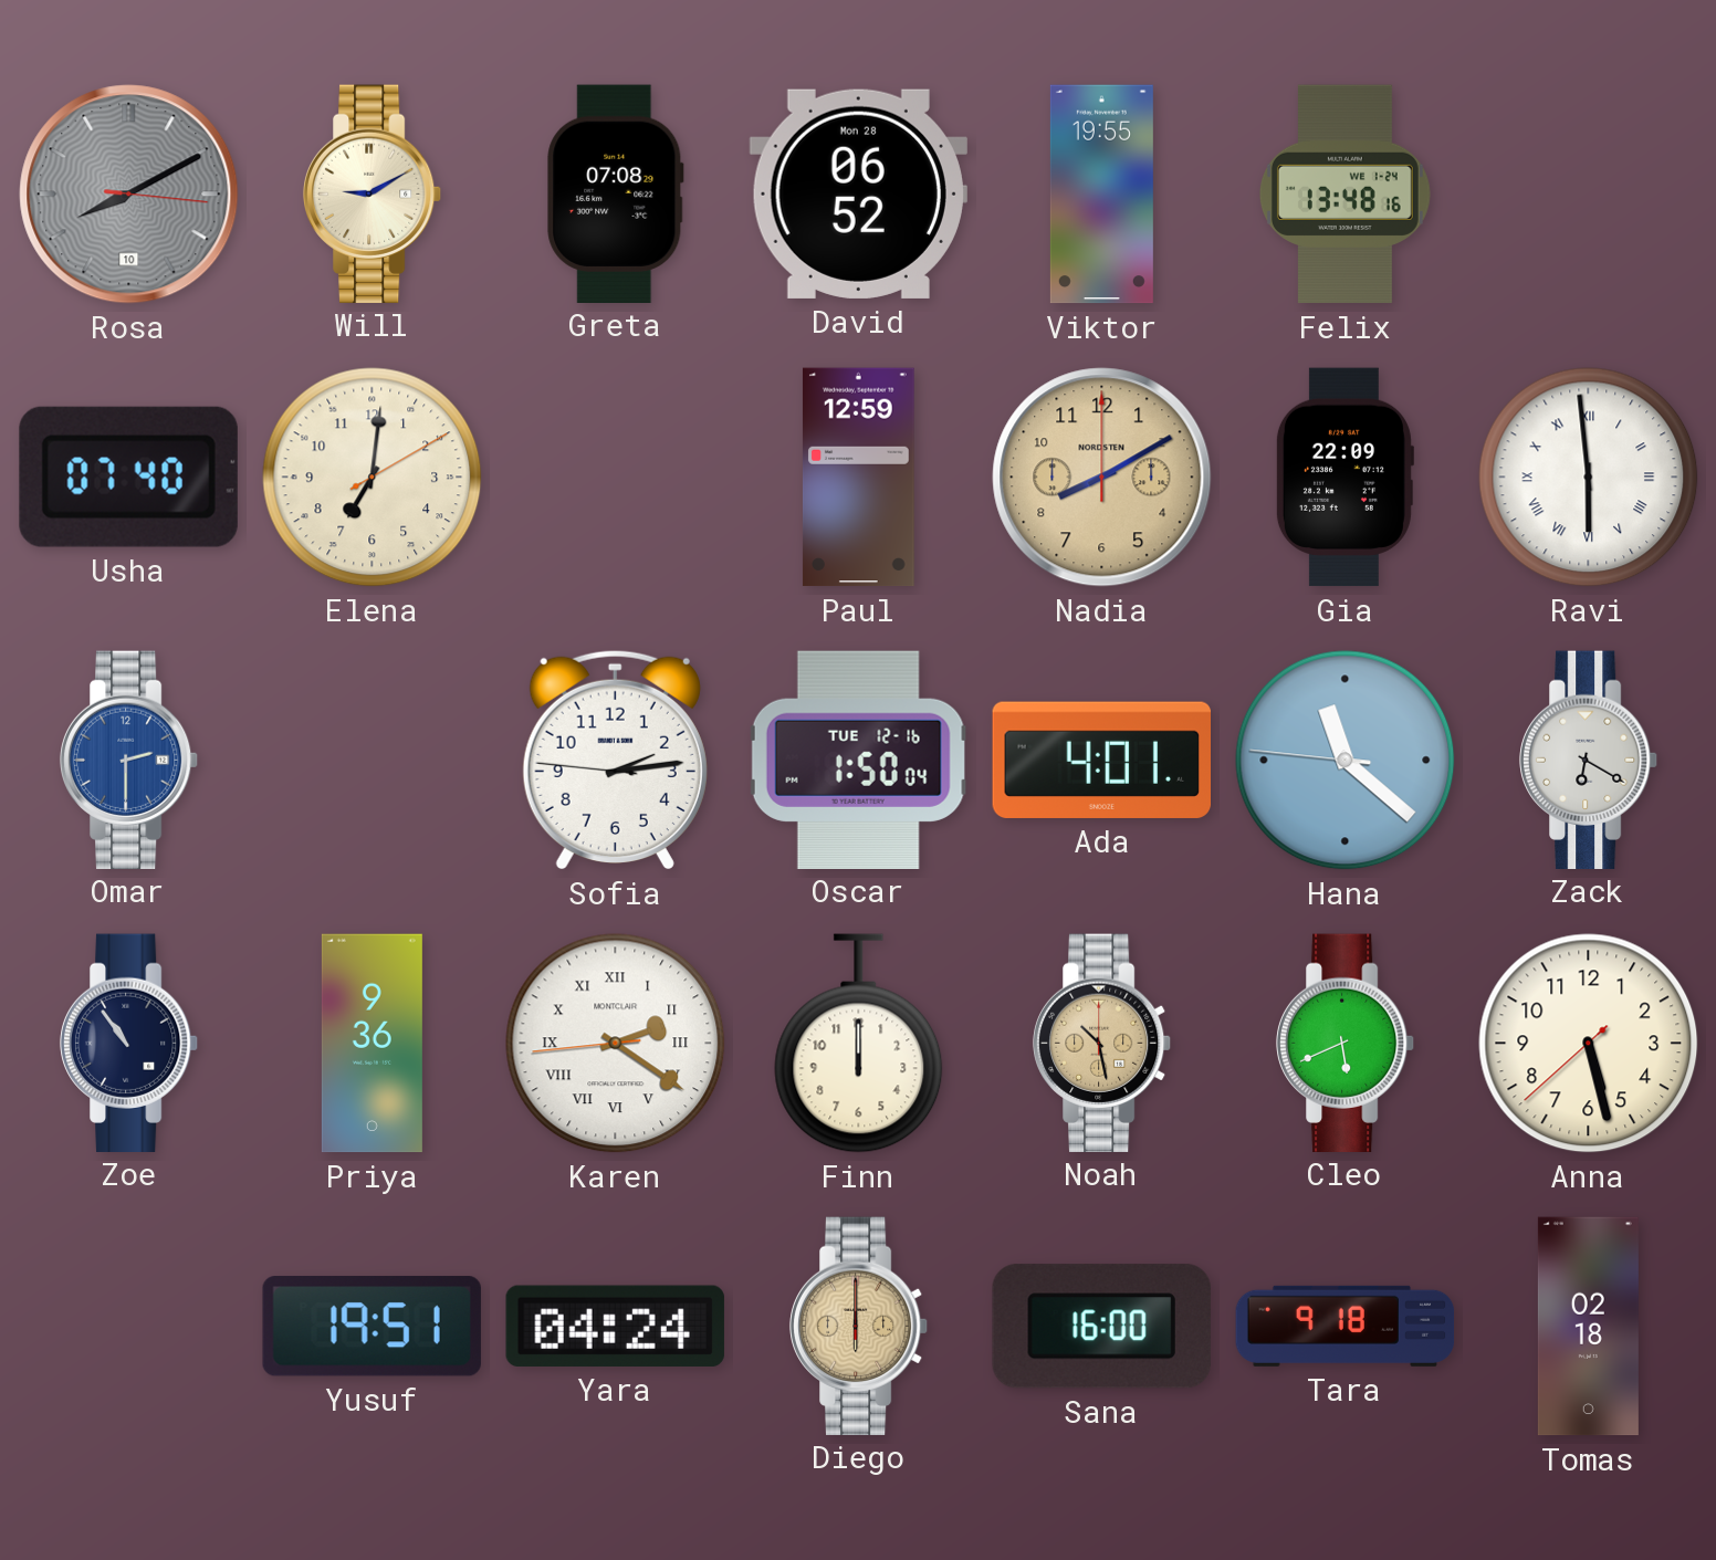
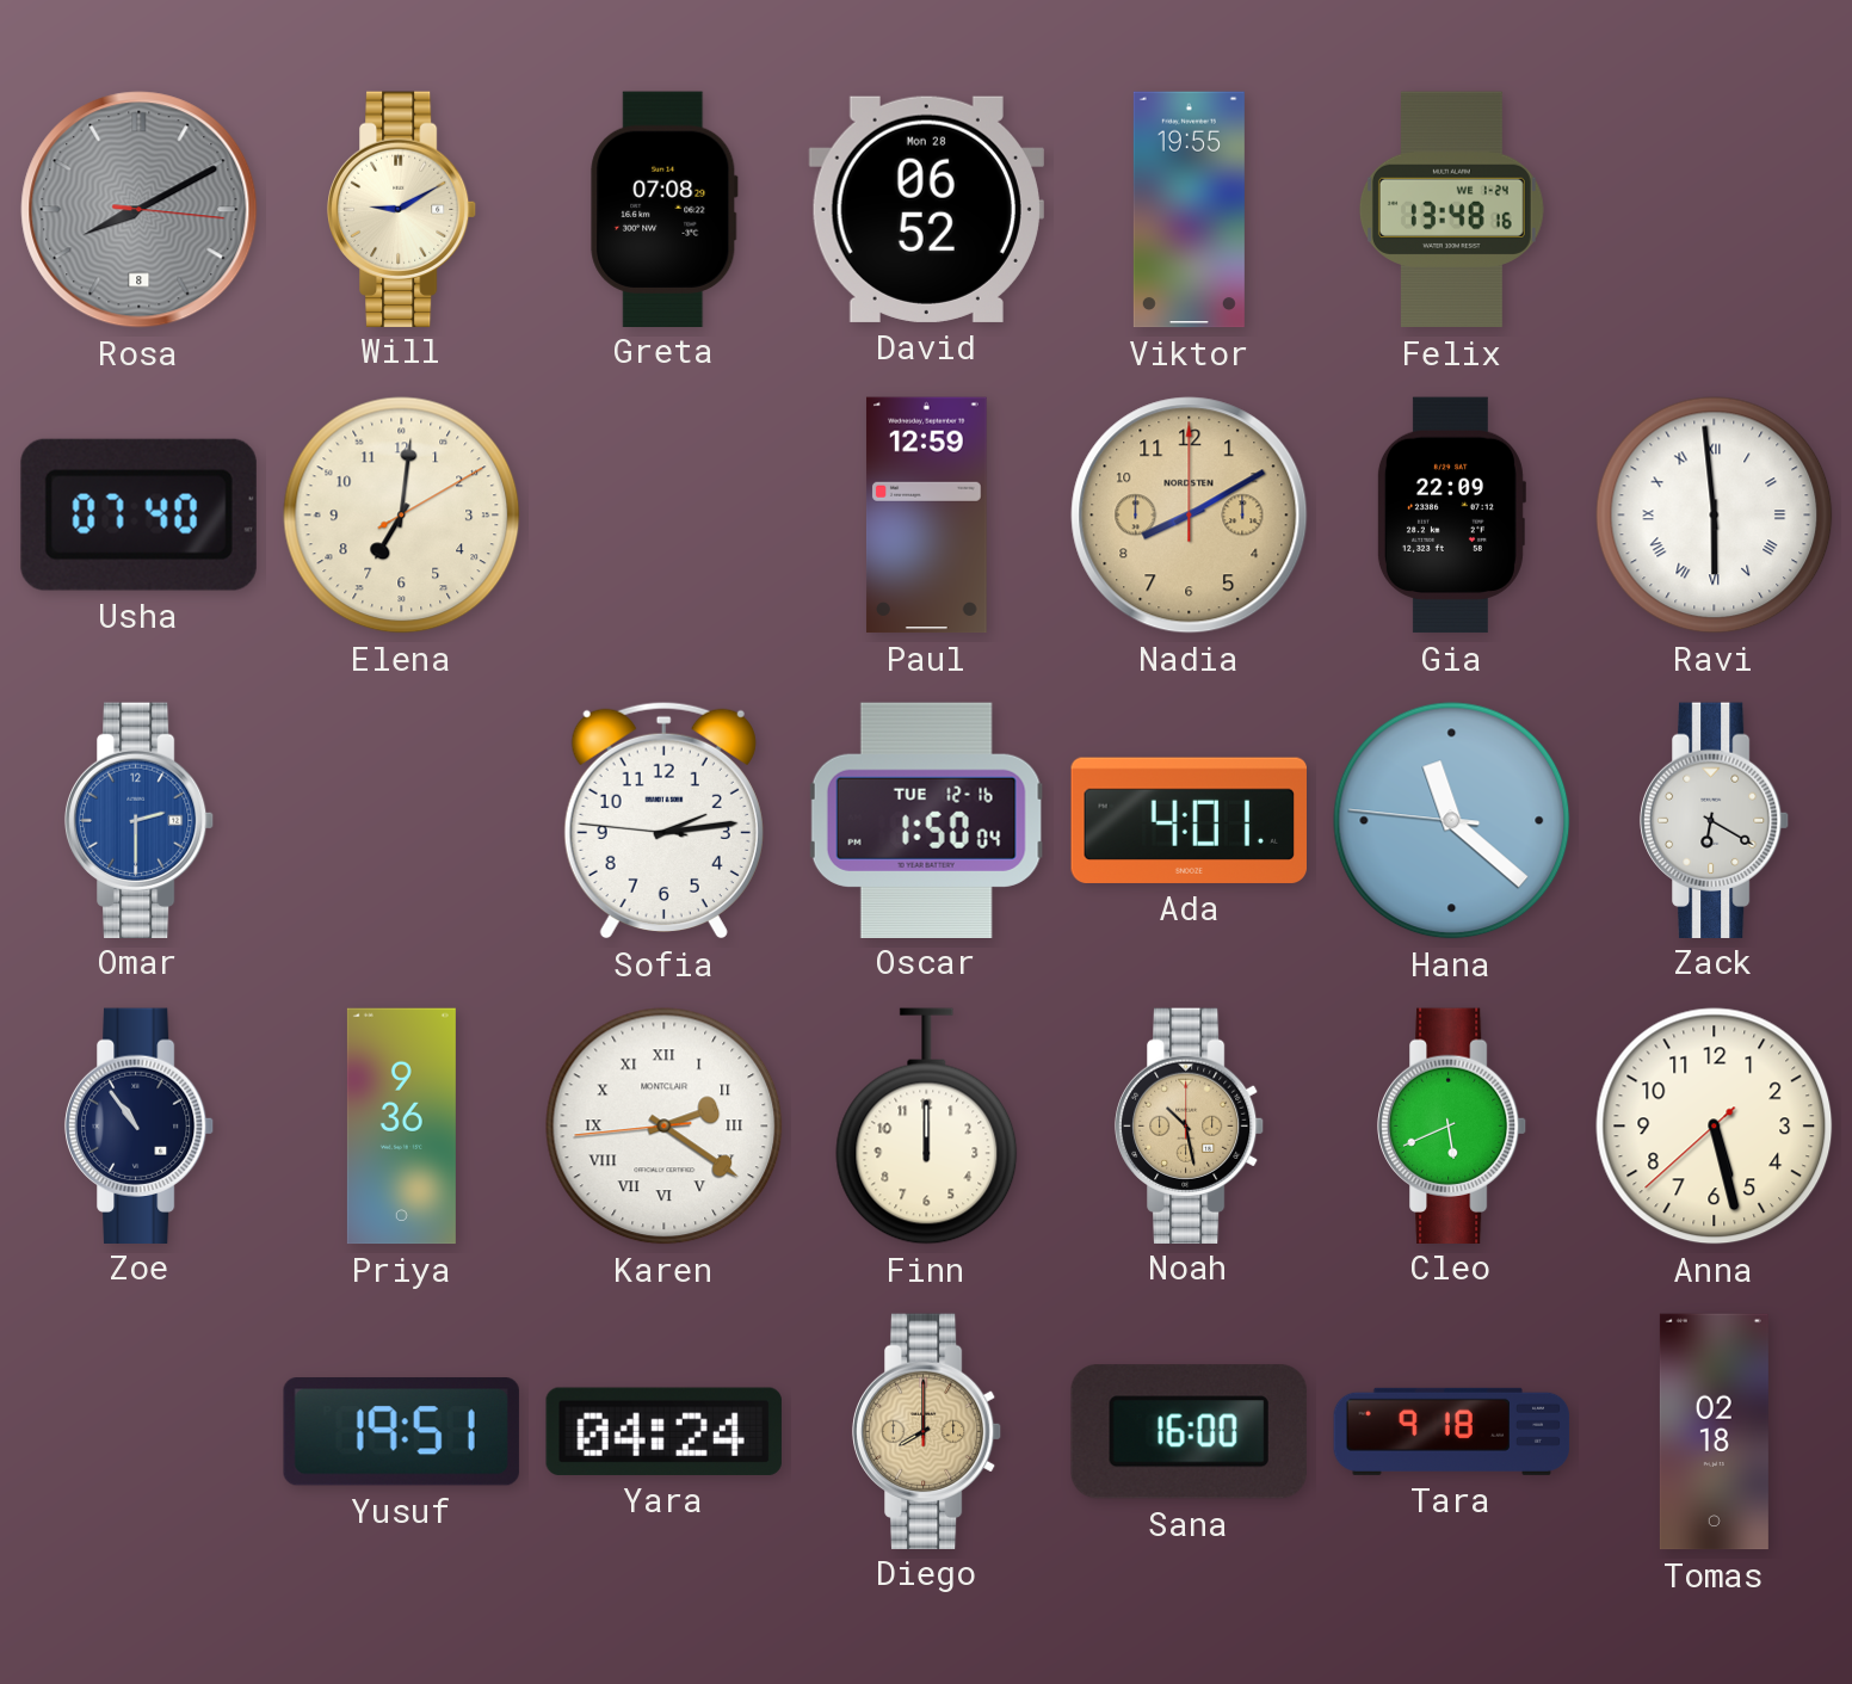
Rosa date: 10 -> 8 (140, 210)
Diego: 6:00 -> 8:00 (927, 1431)
